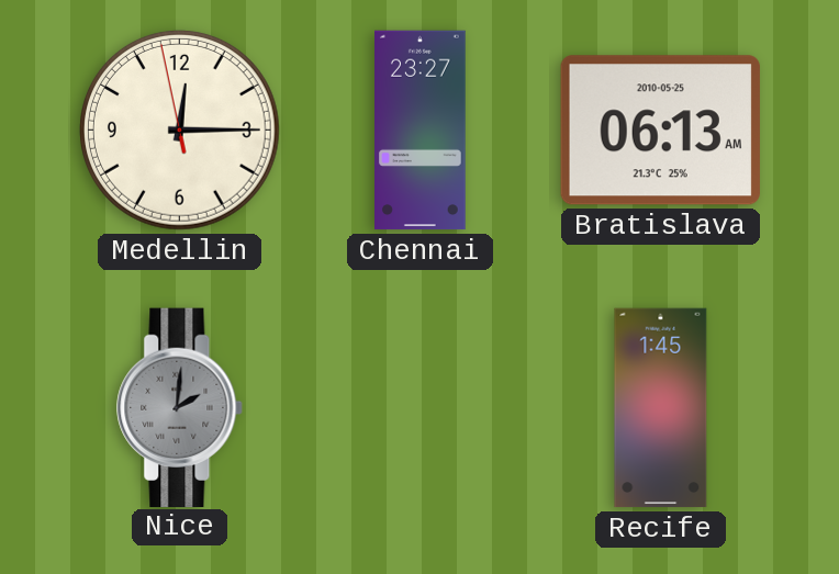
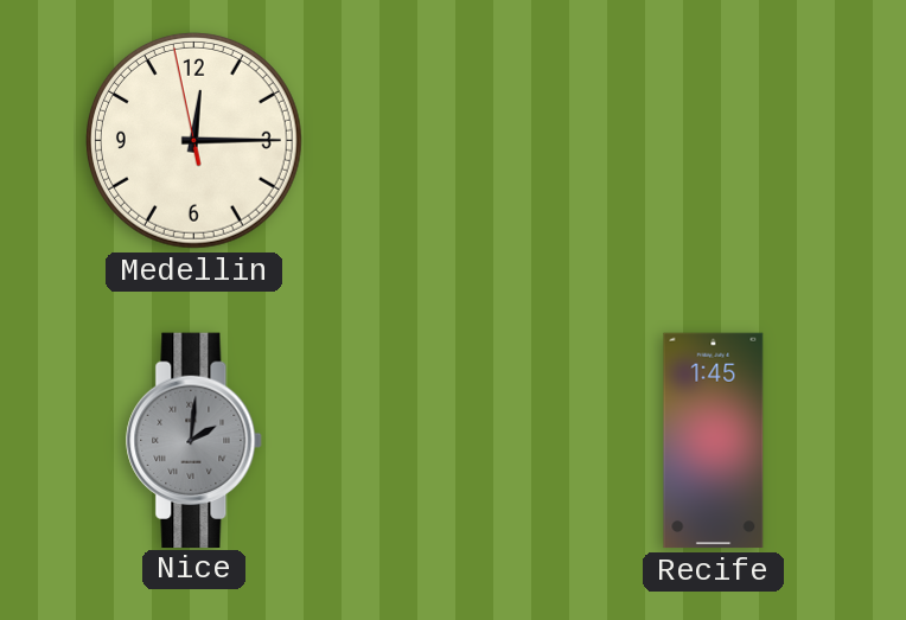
Chennai: 23:27 -> none (421, 131)
Bratislava: 06:13 -> none (660, 131)
